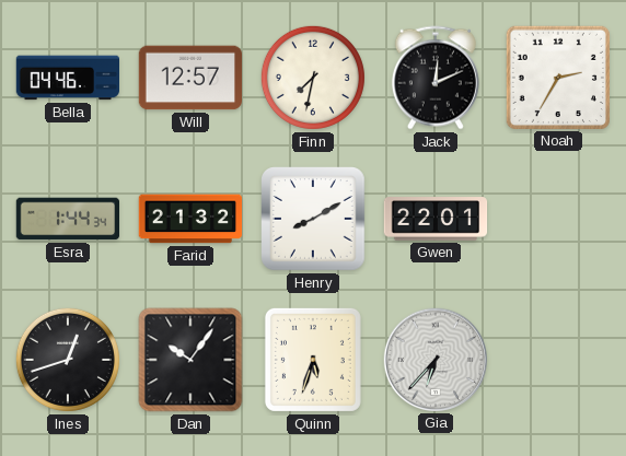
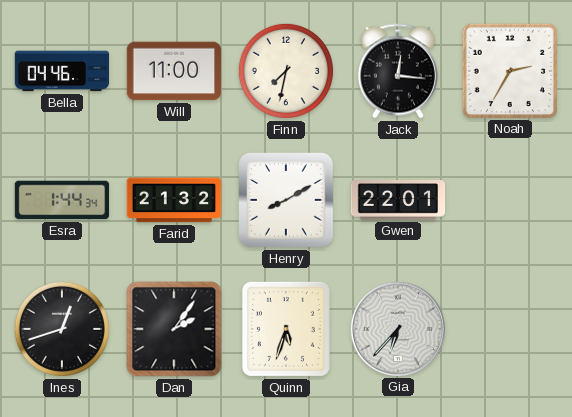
Will: 12:57 -> 11:00 (173, 71)
Jack: 12:11 -> 12:16 (398, 71)
Dan: 10:06 -> 2:06 (174, 329)
